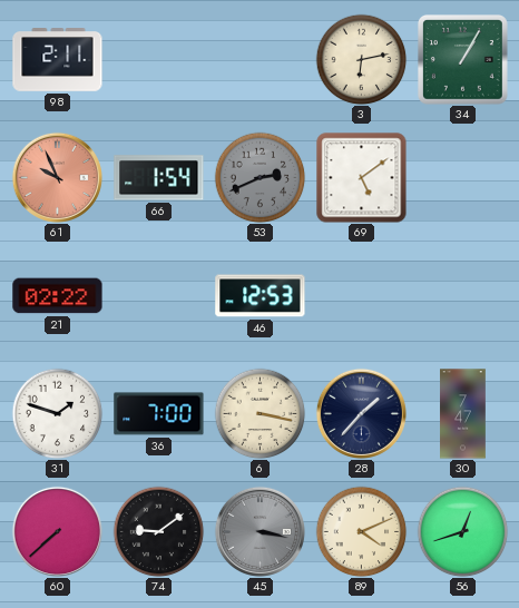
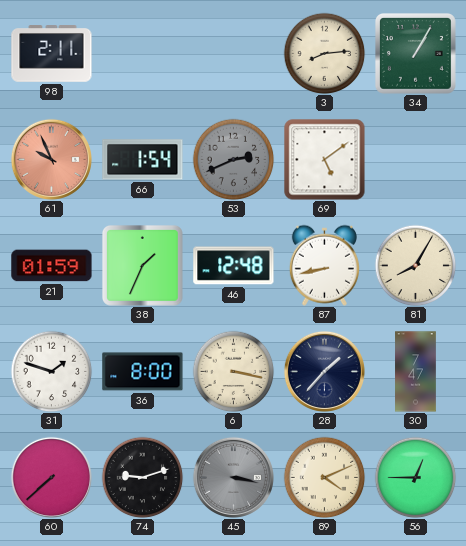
3: 6:13 -> 8:14 (324, 53)
21: 02:22 -> 01:59 (52, 266)
38: none -> 1:34 (143, 266)
46: 12:53 -> 12:48 (234, 266)
87: none -> 8:43 (324, 265)
81: none -> 8:05 (415, 265)
36: 7:00 -> 8:00 (143, 372)
74: 9:09 -> 9:12 (142, 477)
56: 12:42 -> 12:45 (415, 477)
